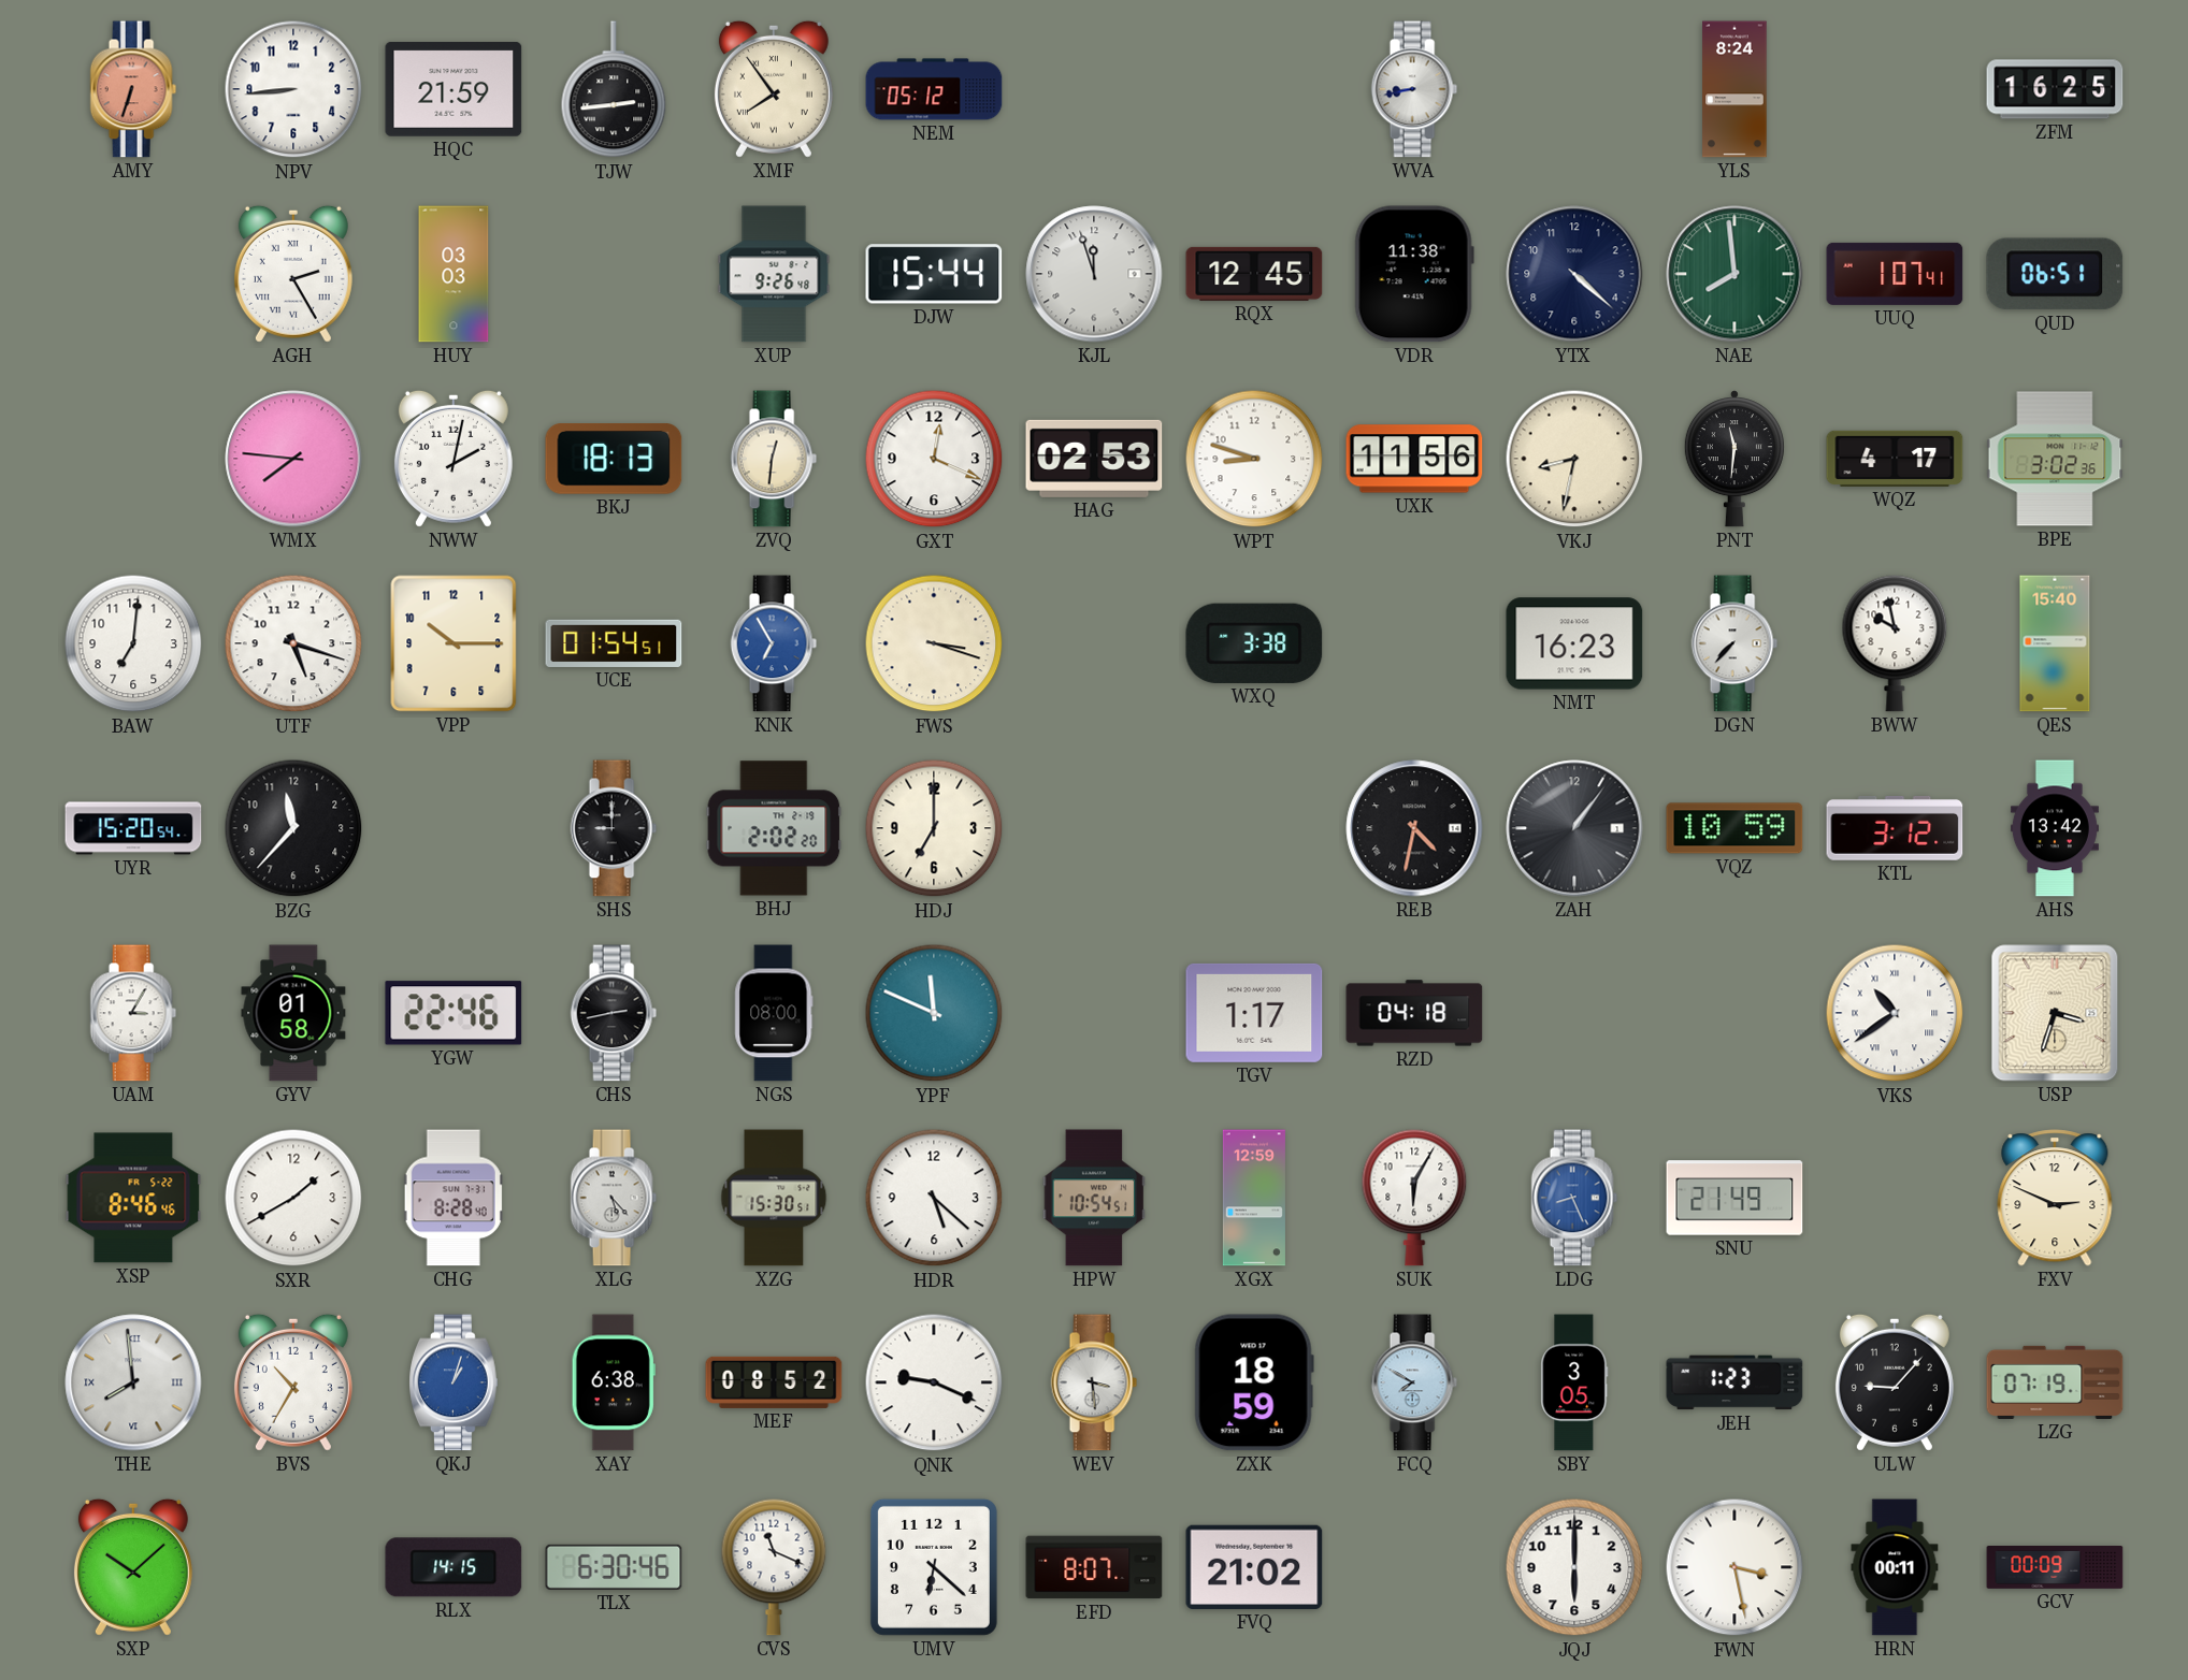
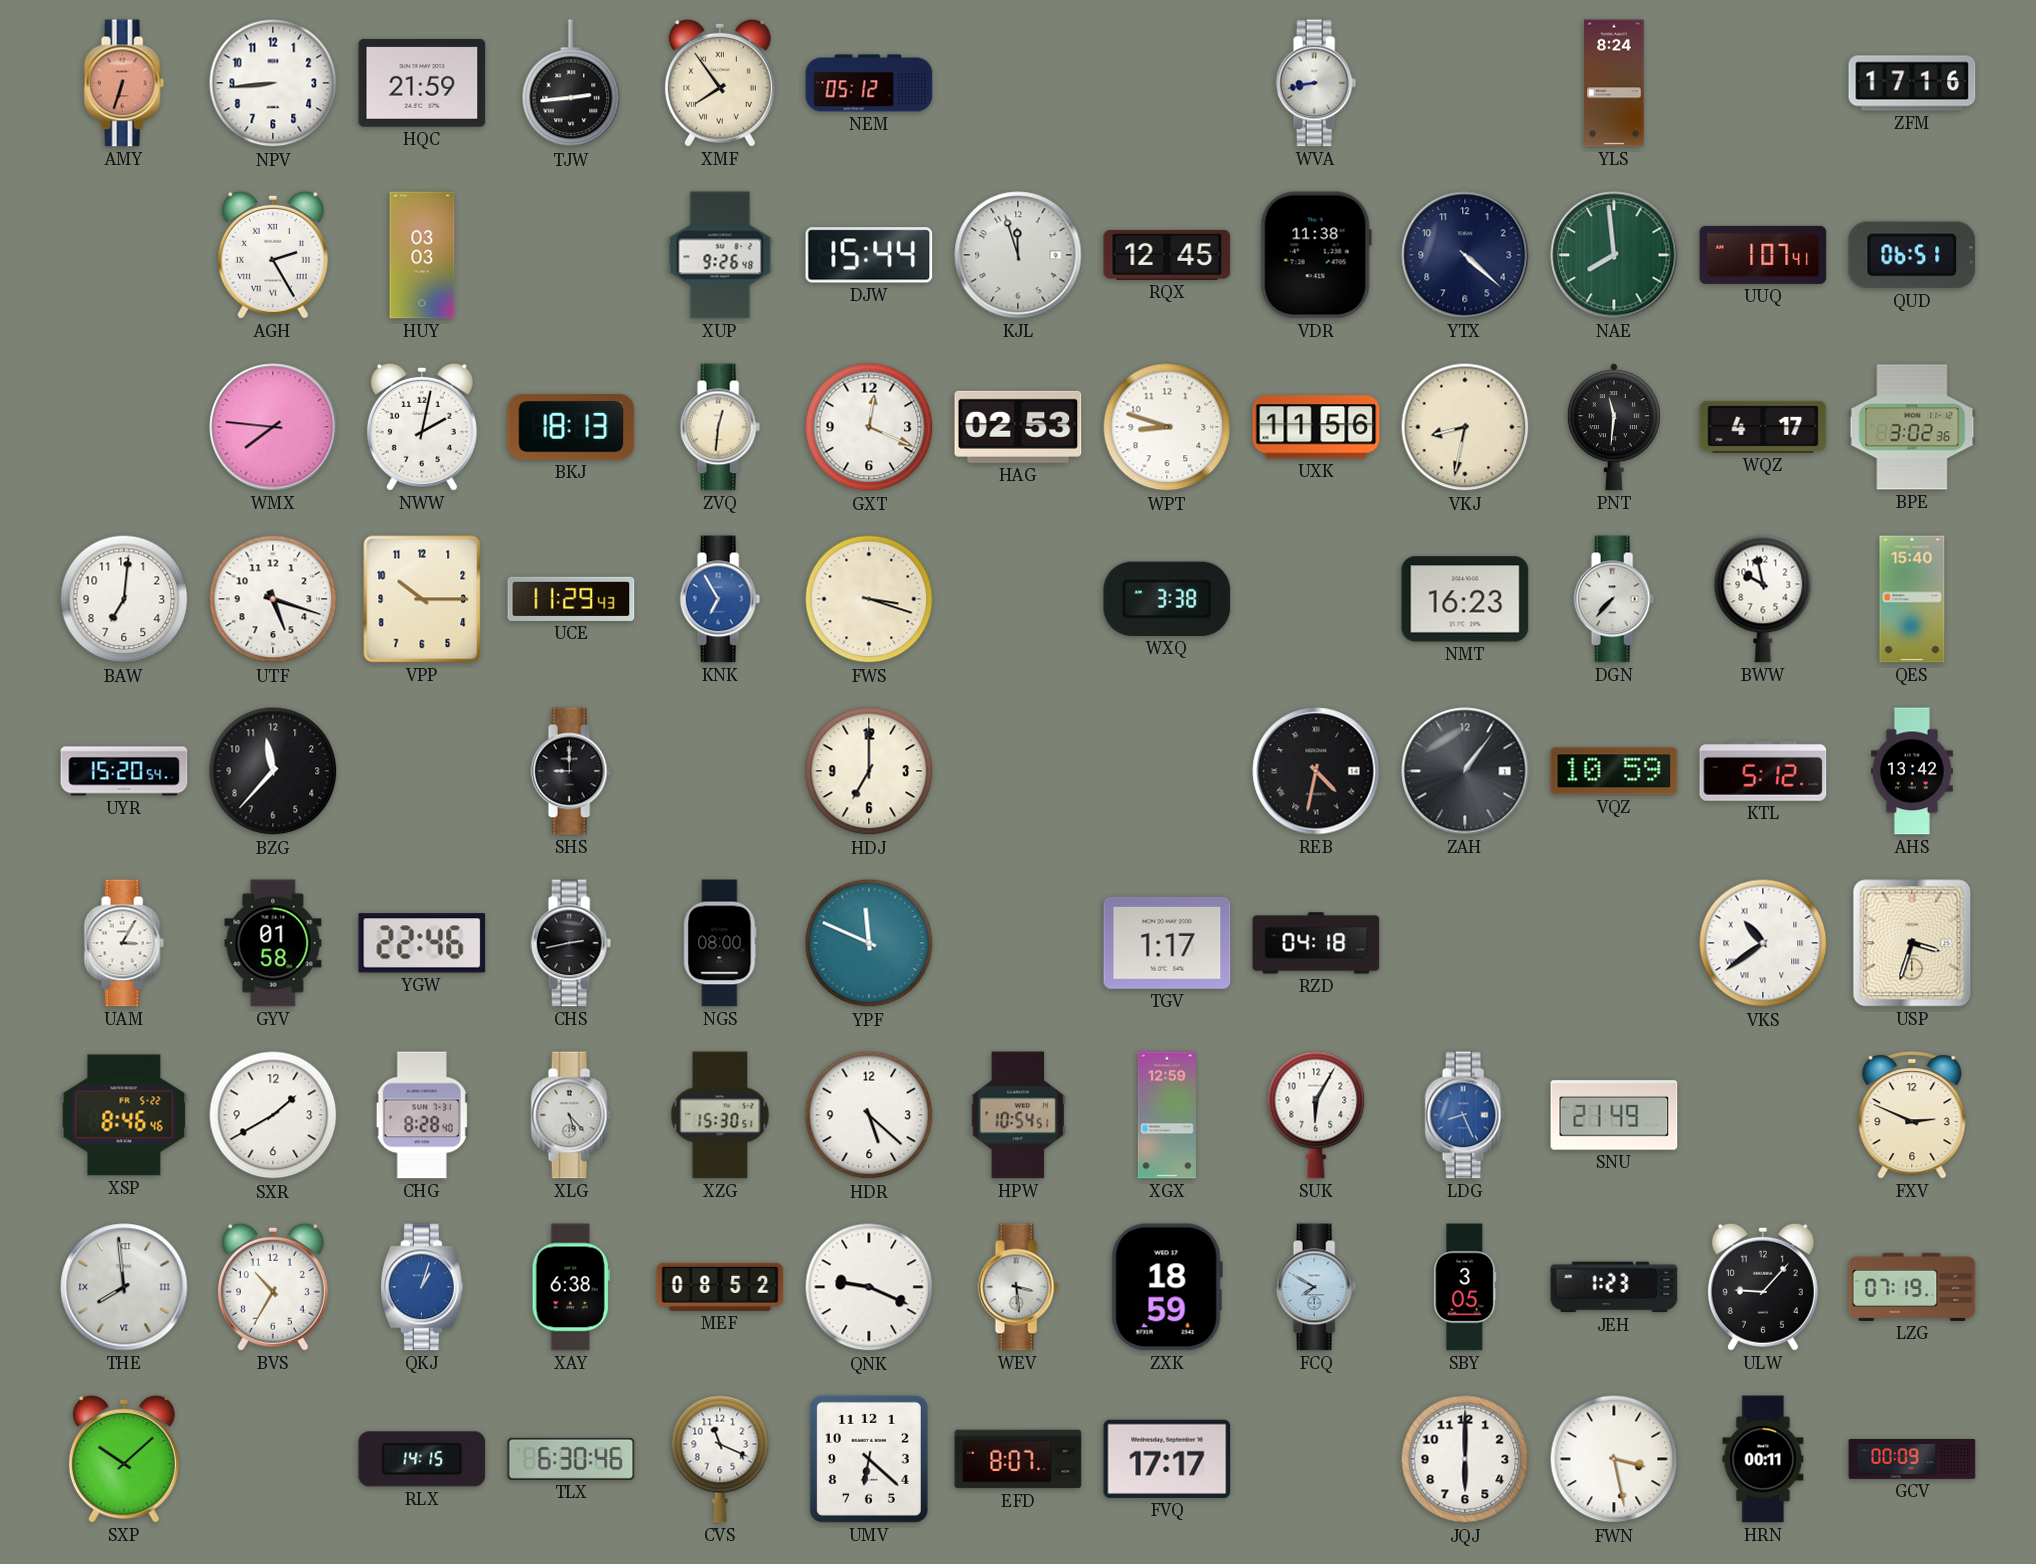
ZFM: 16:25 -> 17:16 (1912, 83)
UCE: 01:54 -> 11:29 (571, 599)
BHJ: 2:02 -> none (774, 828)
KTL: 3:12 -> 5:12 (1763, 772)
FVQ: 21:02 -> 17:17 (1167, 1459)
